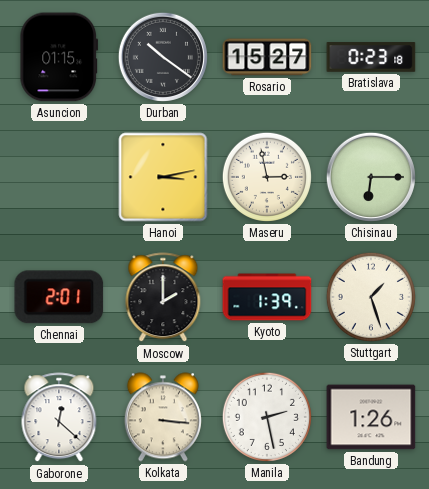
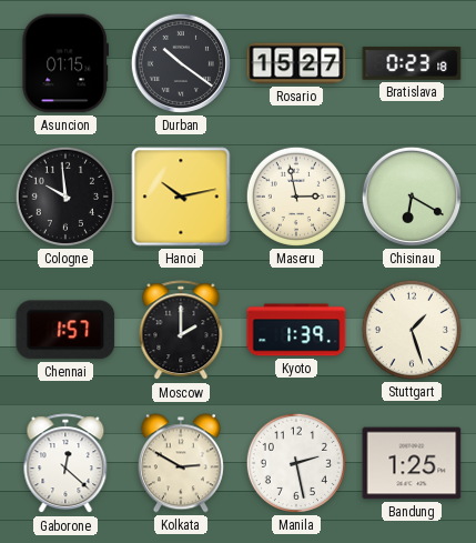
Cologne: none -> 9:59 (65, 197)
Hanoi: 3:13 -> 10:13 (181, 197)
Chisinau: 6:15 -> 6:20 (412, 197)
Chennai: 2:01 -> 1:57 (65, 330)
Kolkata: 3:16 -> 2:50 (181, 463)
Bandung: 1:26 -> 1:25 (412, 463)
